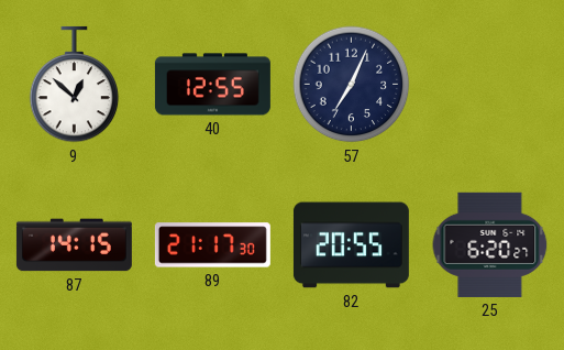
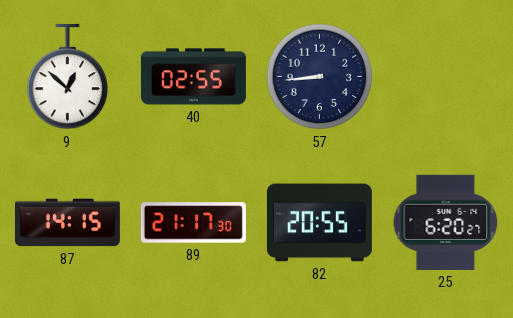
40: 12:55 -> 02:55 (193, 77)
57: 7:04 -> 8:44 (320, 77)
